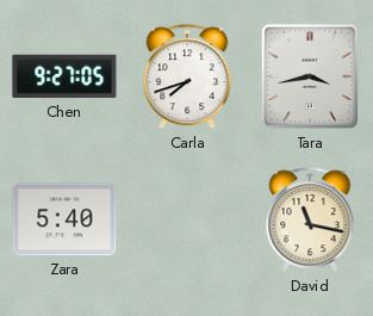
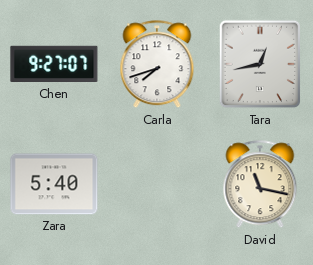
Chen: 9:27:05 -> 9:27:07 (54, 64)
Tara: 3:43 -> 12:43 (260, 64)
